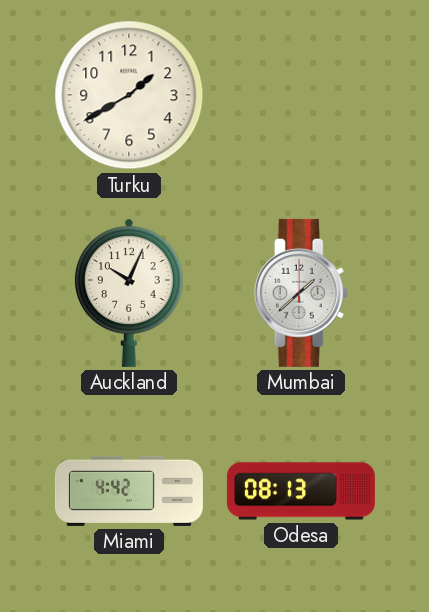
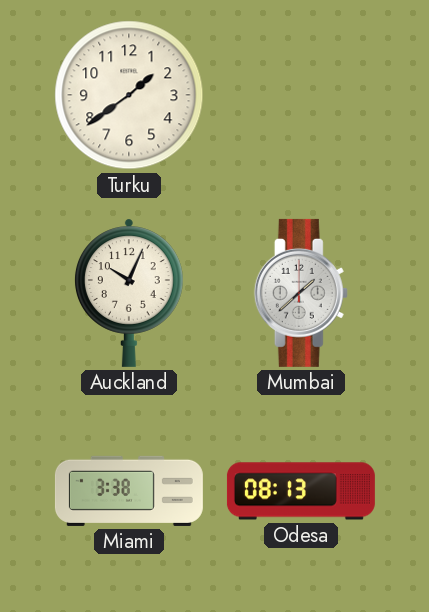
Turku: 1:40 -> 1:39 (129, 95)
Miami: 4:42 -> 3:38 (129, 491)
